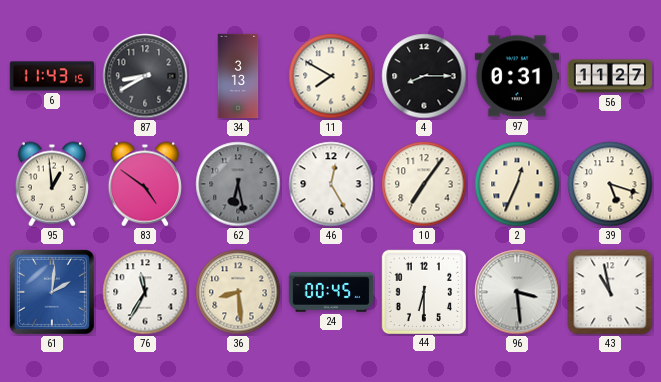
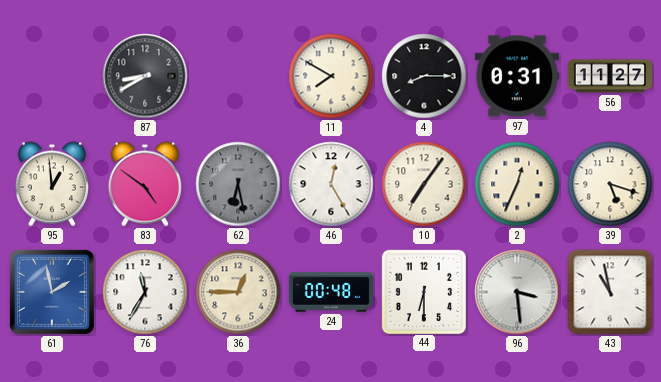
6: 11:43 -> none (52, 76)
34: 3:13 -> none (238, 76)
61: 2:01 -> 1:58 (52, 292)
36: 8:29 -> 12:45 (238, 292)
24: 00:45 -> 00:48 (331, 292)
